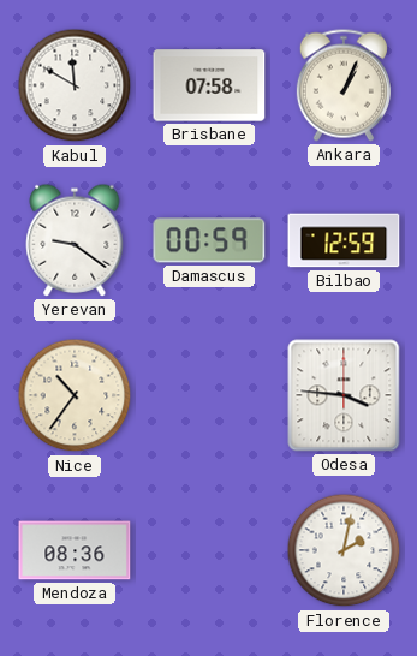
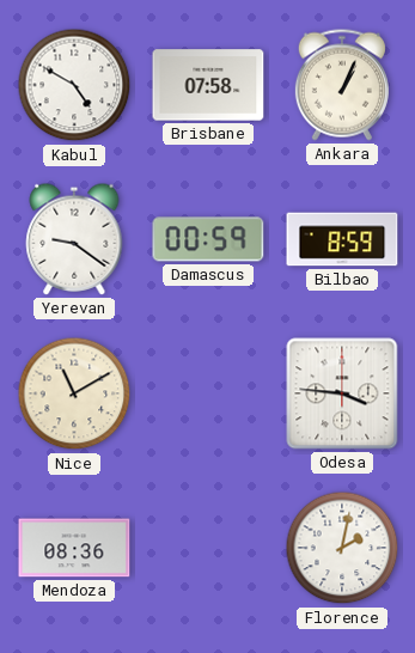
Kabul: 11:50 -> 4:50 (74, 85)
Bilbao: 12:59 -> 8:59 (342, 239)
Nice: 10:36 -> 11:10 (74, 393)
